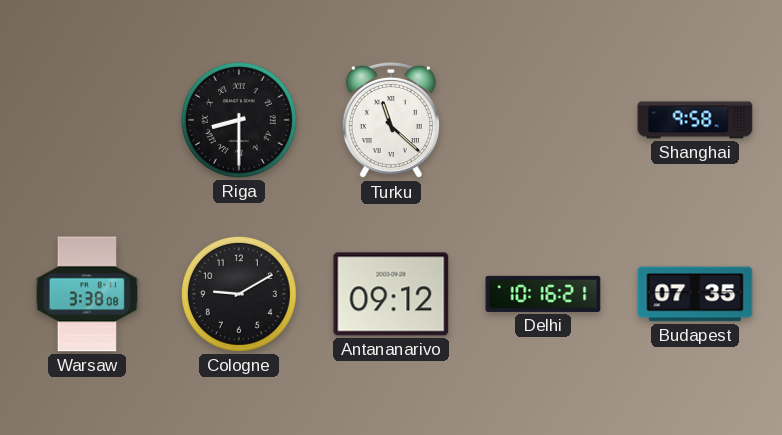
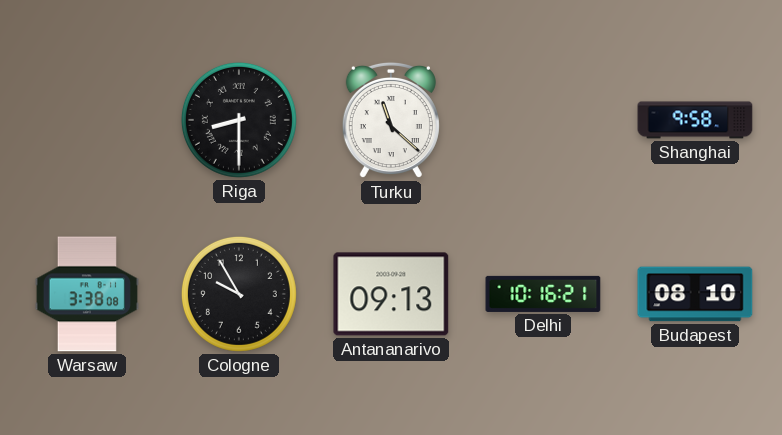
Cologne: 9:10 -> 9:55 (239, 294)
Antananarivo: 09:12 -> 09:13 (391, 294)
Budapest: 07:35 -> 08:10 (695, 294)
